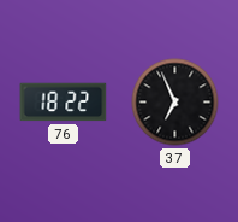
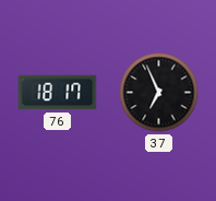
76: 18:22 -> 18:17 (58, 93)
